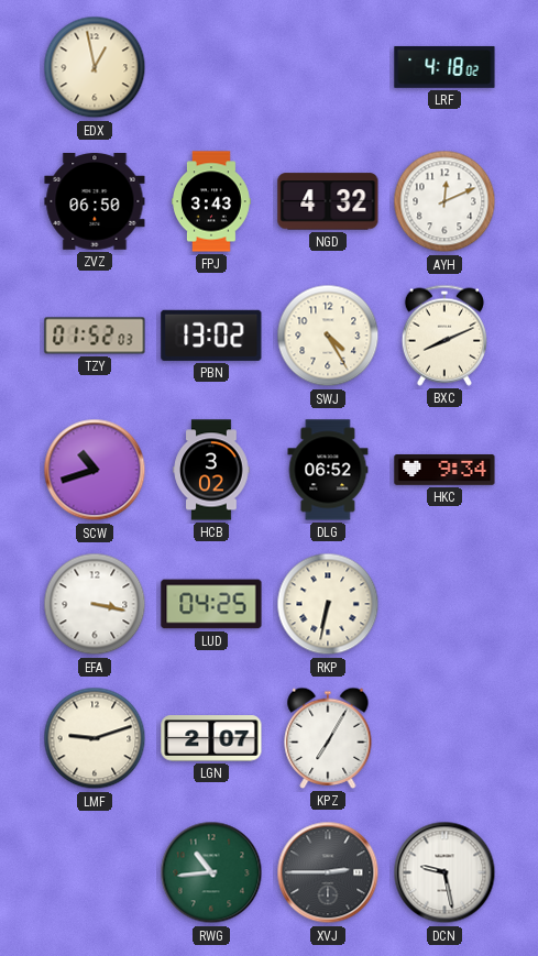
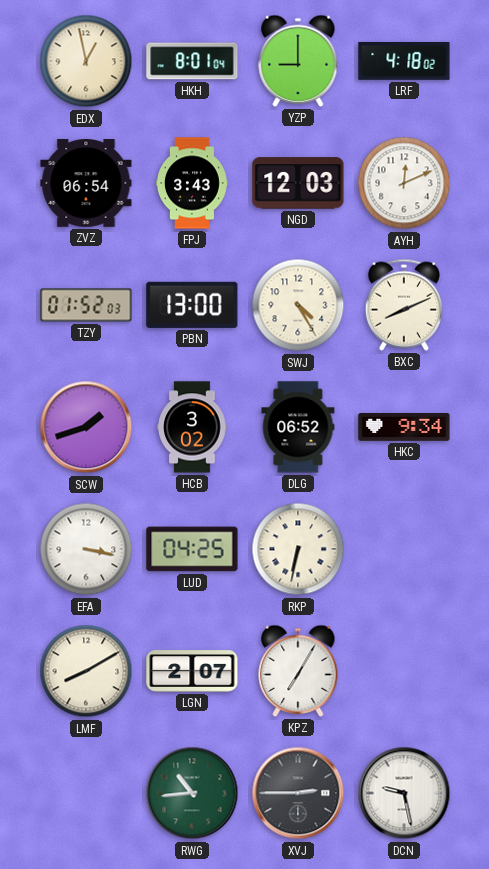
HKH: none -> 8:01 (192, 61)
YZP: none -> 9:00 (298, 61)
ZVZ: 06:50 -> 06:54 (86, 184)
NGD: 4:32 -> 12:03 (298, 183)
PBN: 13:02 -> 13:00 (192, 305)
SCW: 10:42 -> 1:42 (86, 427)
LMF: 9:12 -> 8:10 (86, 671)
